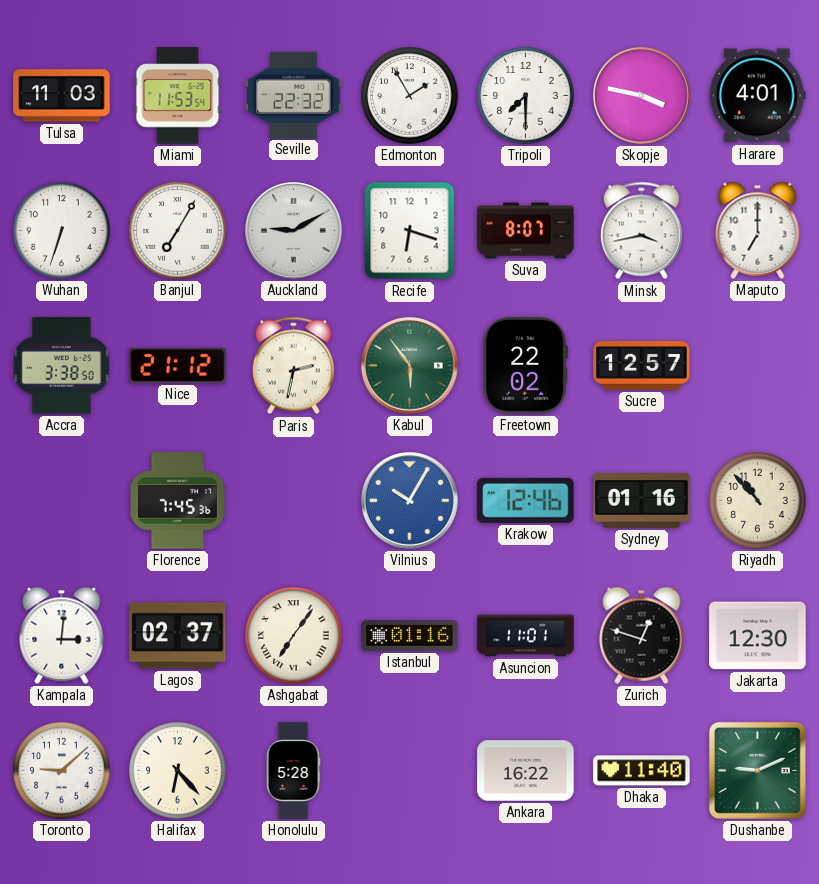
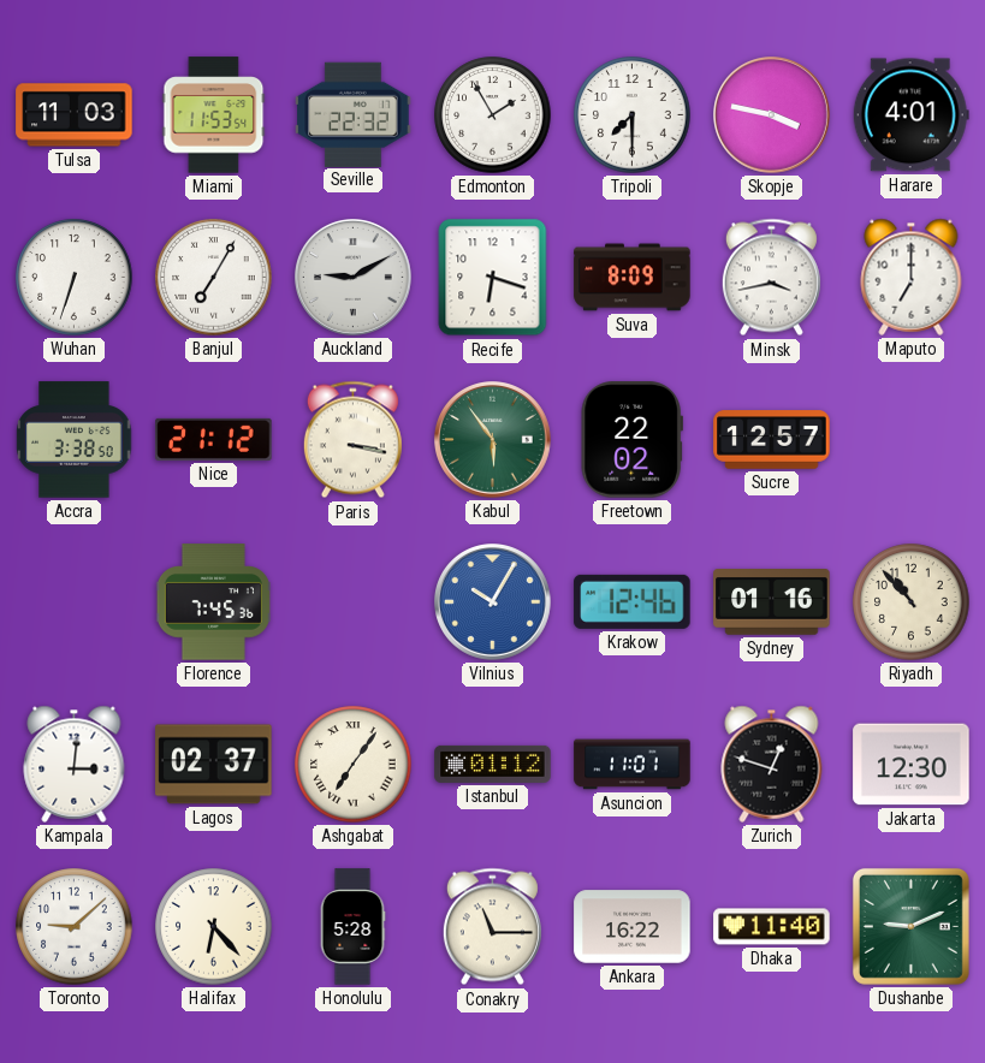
Suva: 8:07 -> 8:09 (633, 278)
Paris: 2:32 -> 3:17 (352, 440)
Istanbul: 01:16 -> 01:12 (493, 764)
Conakry: none -> 11:15 (492, 927)
